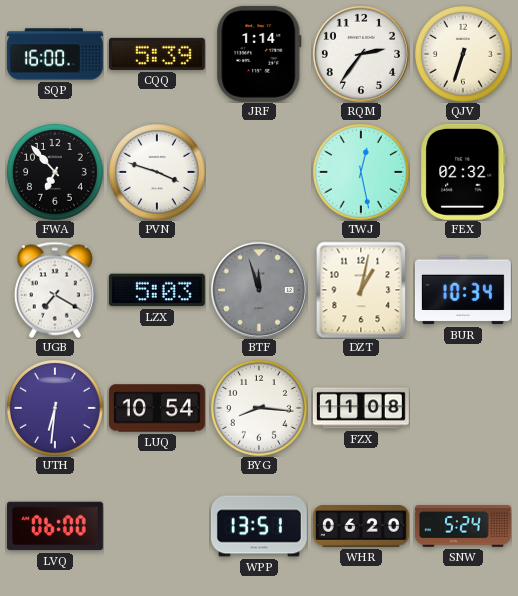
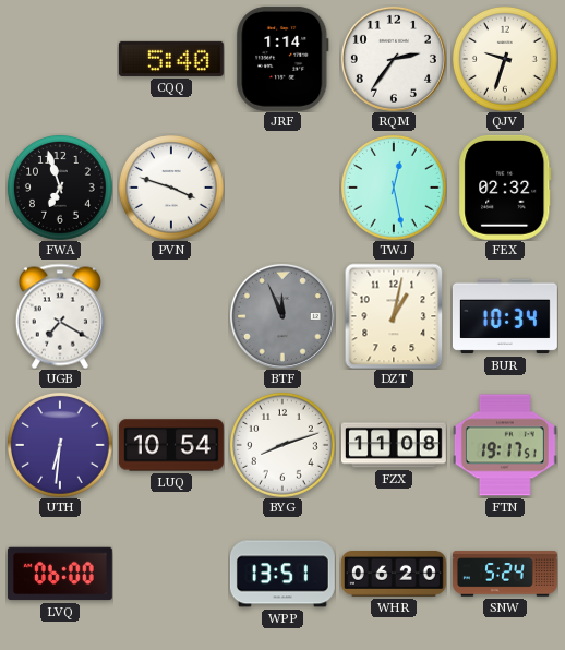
SQP: 16:00 -> none (55, 54)
CQQ: 5:39 -> 5:40 (171, 59)
QJV: 6:33 -> 9:33 (505, 59)
FWA: 6:53 -> 6:57 (60, 188)
LZX: 5:03 -> none (157, 290)
BTF: 11:57 -> 11:56 (282, 316)
BYG: 8:16 -> 8:12 (282, 445)
FTN: none -> 19:17 (505, 445)
